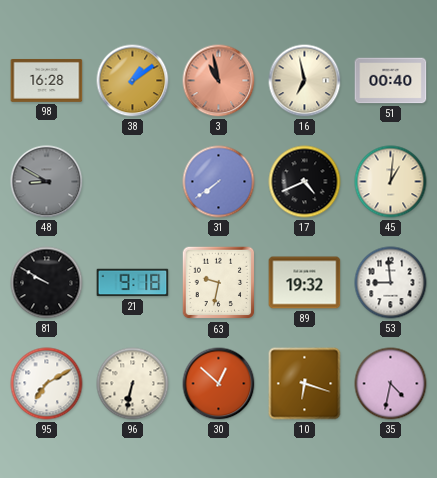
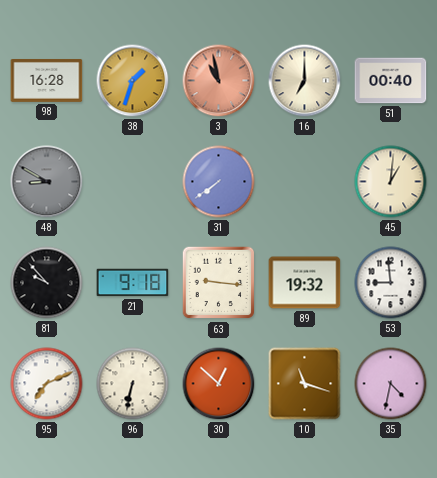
38: 1:09 -> 1:33 (133, 81)
16: 6:58 -> 7:00 (305, 81)
17: 4:41 -> none (305, 182)
81: 9:50 -> 9:53 (47, 283)
63: 9:32 -> 9:16 (219, 283)
95: 7:10 -> 7:11 (47, 384)
10: 6:18 -> 11:18 (305, 384)
